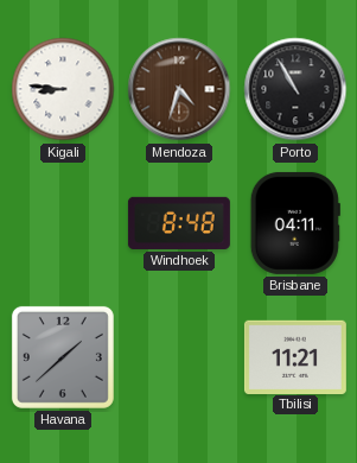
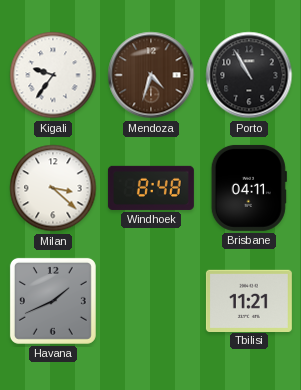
Kigali: 8:46 -> 9:36 (53, 75)
Milan: none -> 3:22 (53, 188)
Havana: 1:38 -> 1:41 (53, 301)
